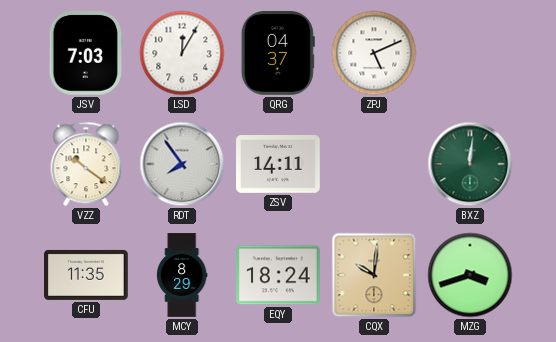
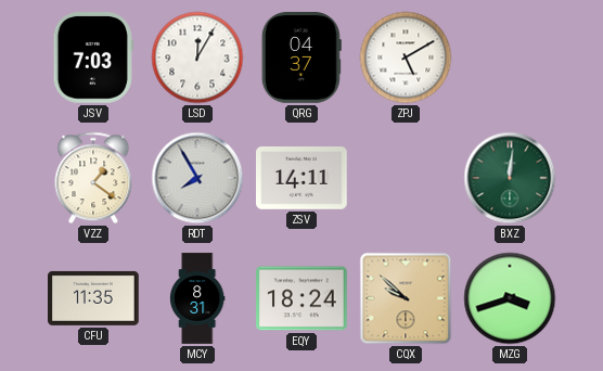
ZPJ: 5:11 -> 5:10 (406, 57)
VZZ: 10:21 -> 1:21 (93, 178)
RDT: 7:54 -> 7:55 (197, 178)
MCY: 8:29 -> 8:31 (198, 298)
CQX: 10:01 -> 9:52 (406, 298)
